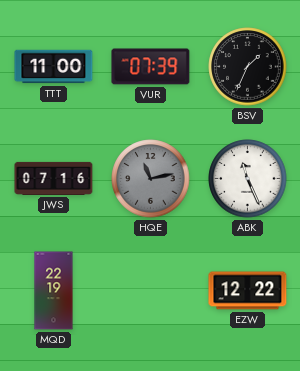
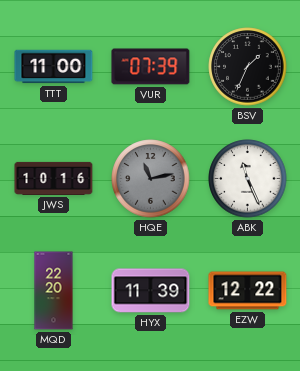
JWS: 07:16 -> 10:16 (54, 178)
MQD: 22:19 -> 22:20 (54, 291)
HYX: none -> 11:39 (151, 291)
